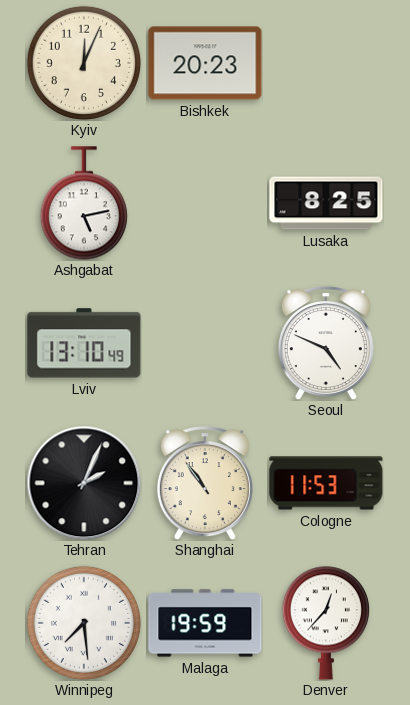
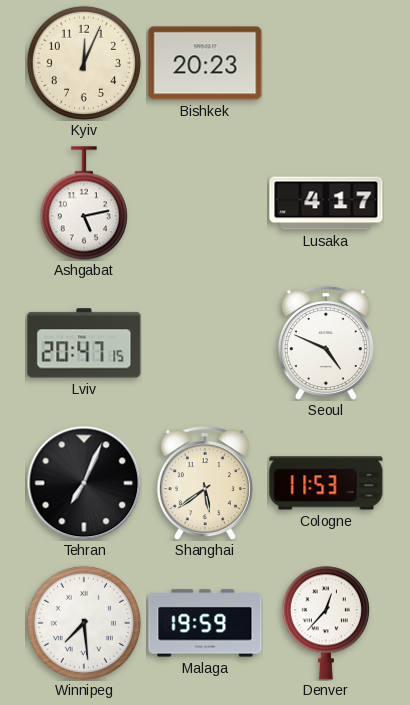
Lusaka: 8:25 -> 4:17 (326, 203)
Lviv: 13:10 -> 20:47 (84, 343)
Tehran: 2:04 -> 7:04 (84, 483)
Shanghai: 10:54 -> 5:39 (205, 484)
